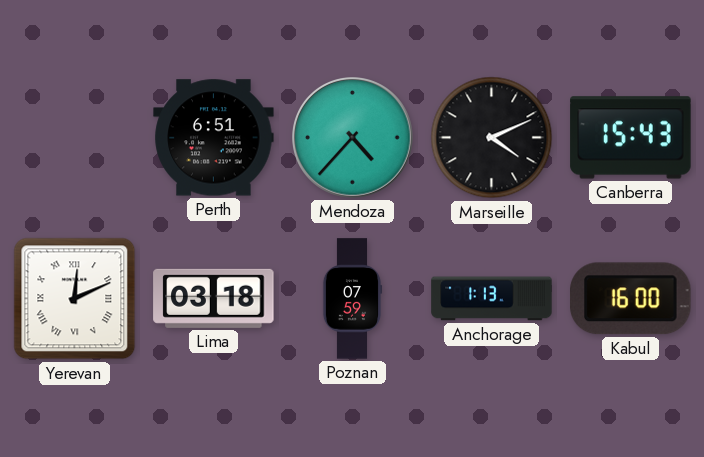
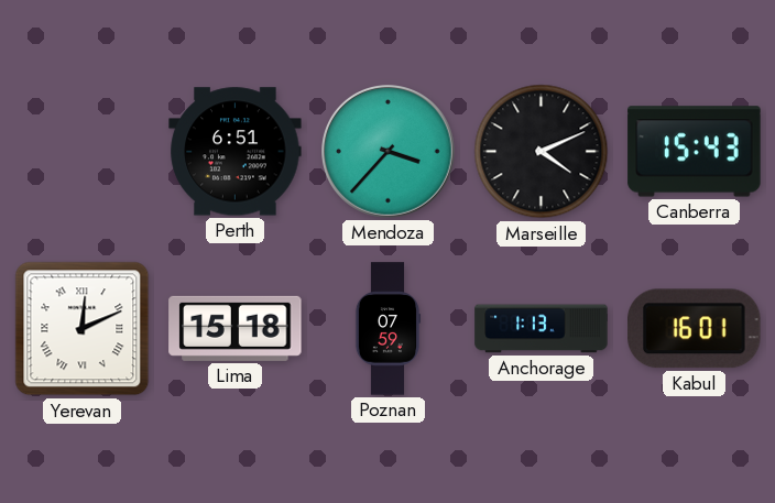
Mendoza: 4:37 -> 3:37 (389, 152)
Lima: 03:18 -> 15:18 (236, 328)
Kabul: 16:00 -> 16:01 (695, 329)
